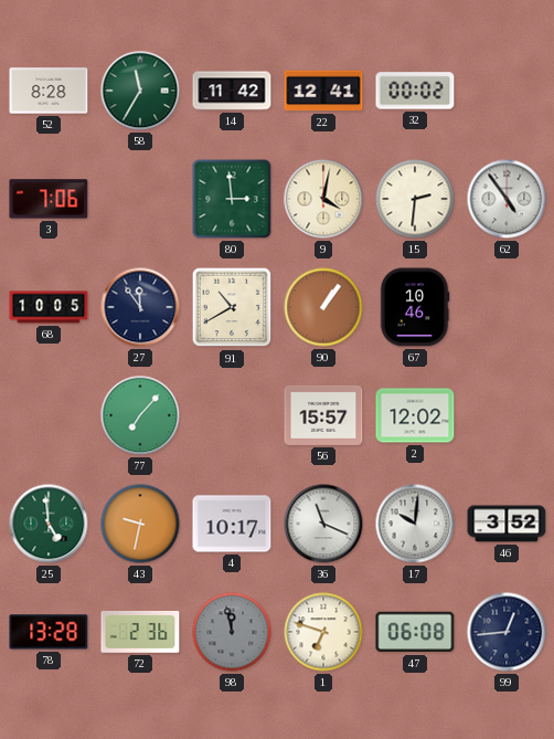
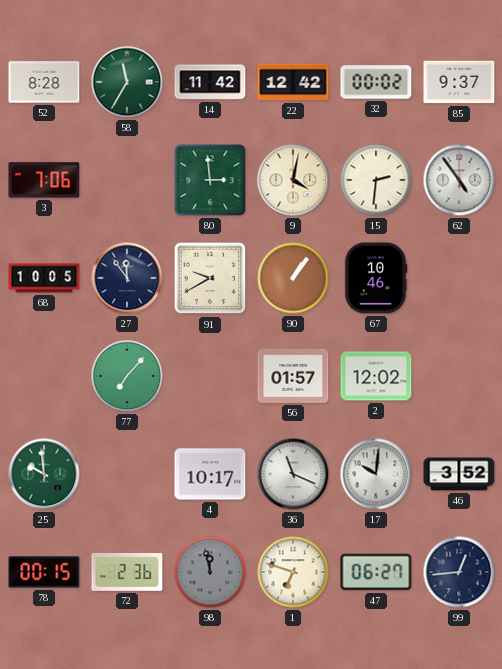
22: 12:41 -> 12:42 (293, 82)
85: none -> 9:37 (459, 82)
91: 10:40 -> 9:40 (210, 278)
56: 15:57 -> 01:57 (293, 376)
25: 4:59 -> 9:59 (44, 474)
43: 9:32 -> none (140, 524)
78: 13:28 -> 00:15 (44, 572)
47: 06:08 -> 06:27 (376, 572)
